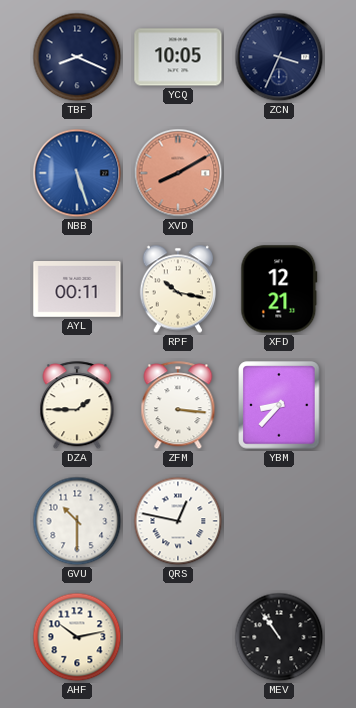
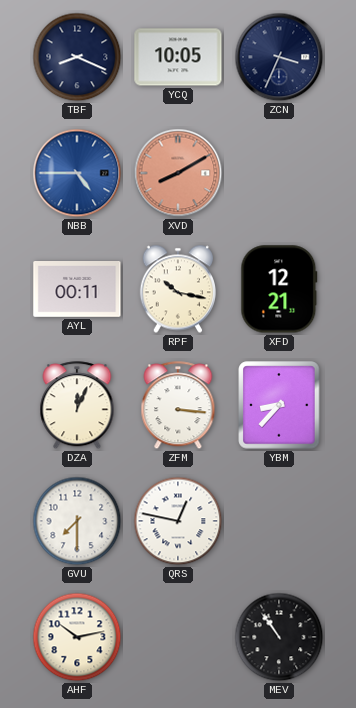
NBB: 5:27 -> 4:45 (77, 173)
DZA: 1:45 -> 12:04 (77, 406)
GVU: 10:30 -> 7:30 (77, 521)
